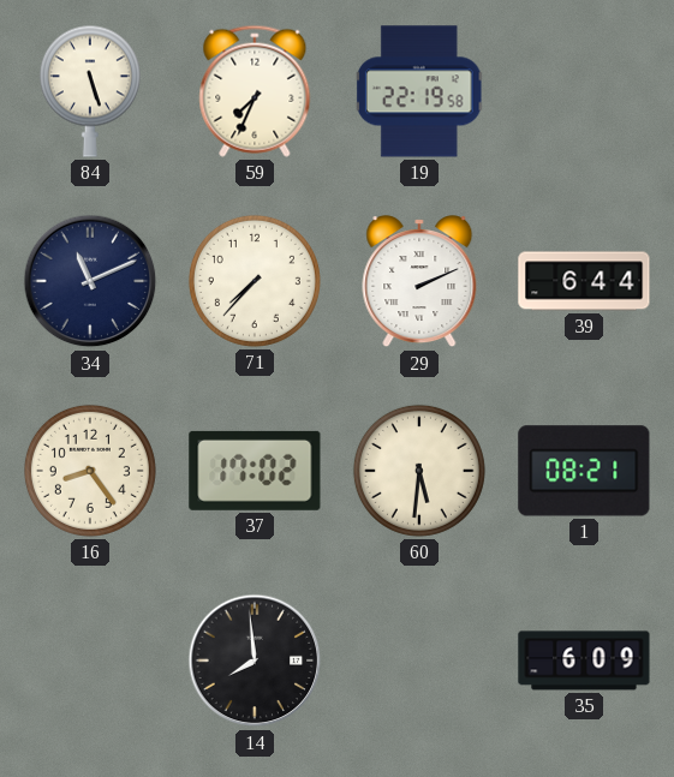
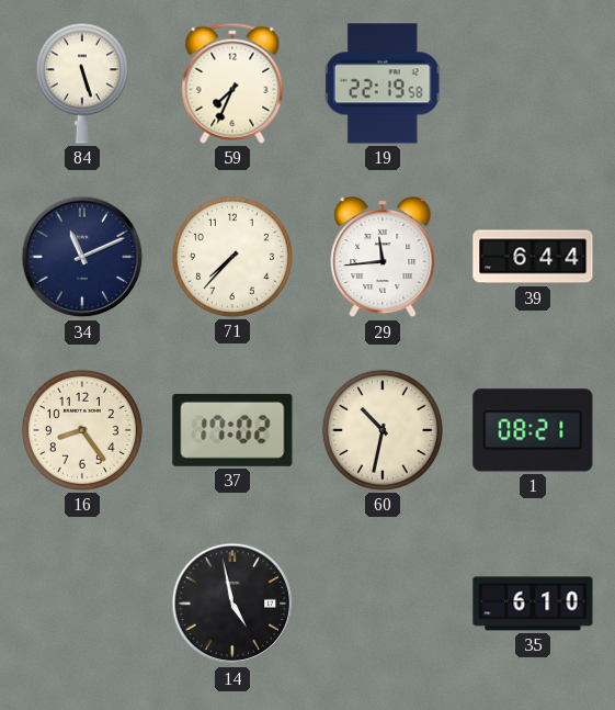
29: 2:11 -> 11:44 (383, 258)
60: 5:31 -> 10:32 (383, 430)
14: 7:59 -> 4:58 (232, 604)
35: 6:09 -> 6:10 (533, 604)
